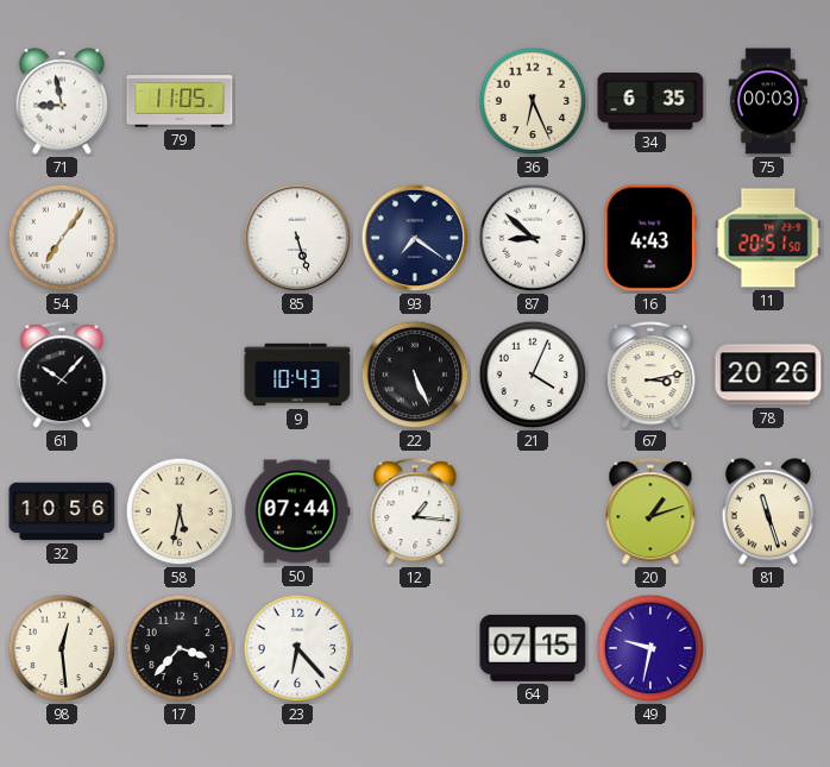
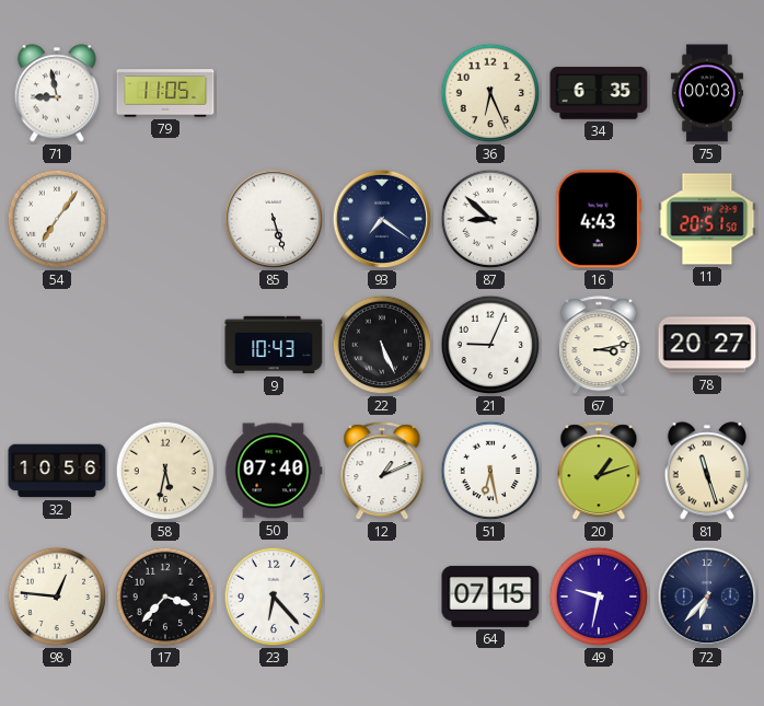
61: 10:07 -> none (62, 376)
21: 4:04 -> 9:04 (490, 345)
78: 20:26 -> 20:27 (707, 345)
50: 07:44 -> 07:40 (274, 471)
12: 1:16 -> 1:11 (382, 472)
51: none -> 6:28 (490, 471)
98: 12:29 -> 12:46 (57, 597)
72: none -> 6:37 (707, 597)
